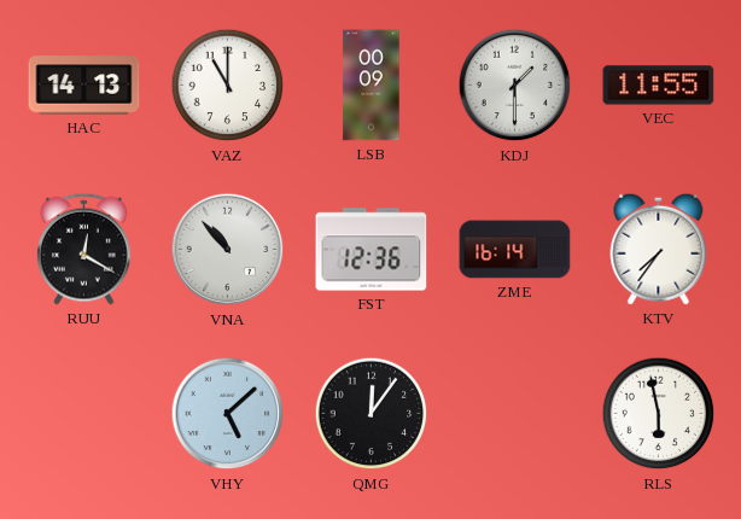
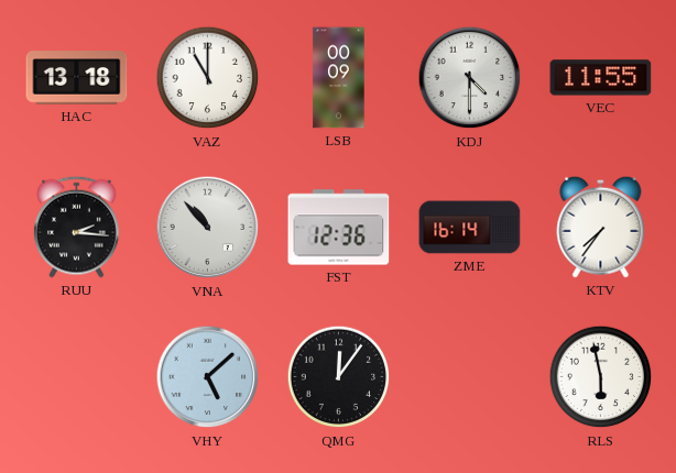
HAC: 14:13 -> 13:18 (77, 78)
KDJ: 1:30 -> 4:30 (470, 78)
RUU: 12:20 -> 2:16 (77, 227)
